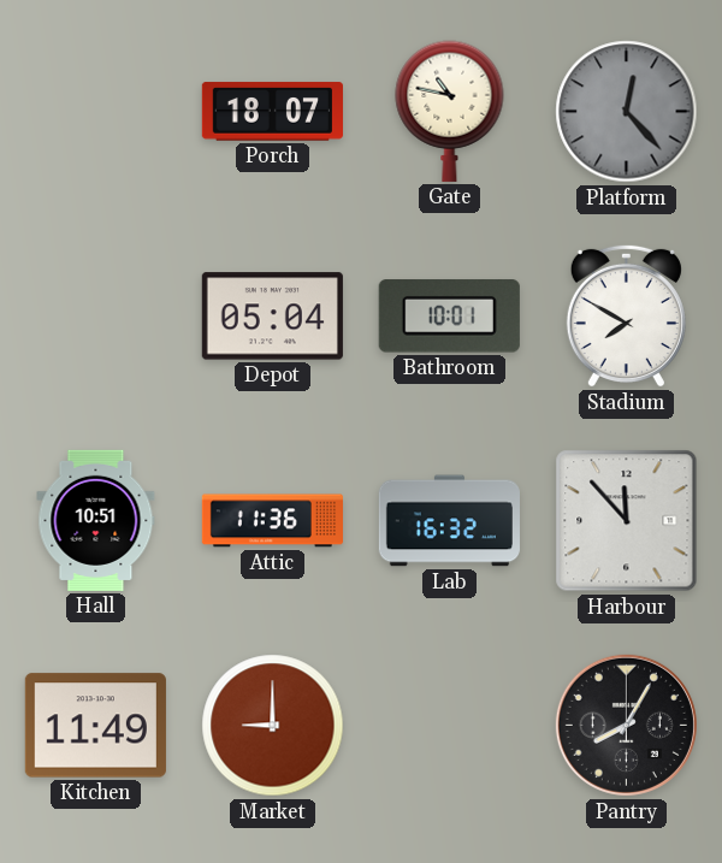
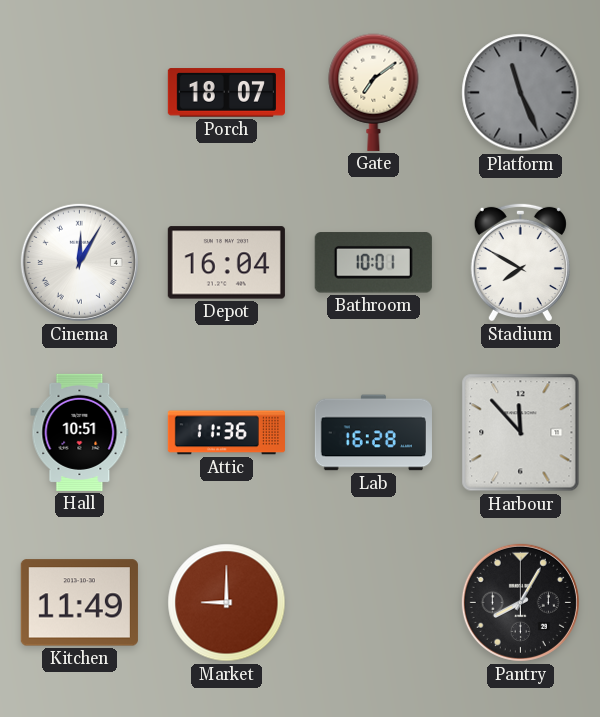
Gate: 10:47 -> 7:09 (374, 92)
Platform: 12:23 -> 11:26 (521, 93)
Cinema: none -> 12:05 (79, 262)
Depot: 05:04 -> 16:04 (226, 263)
Lab: 16:32 -> 16:28 (373, 433)
